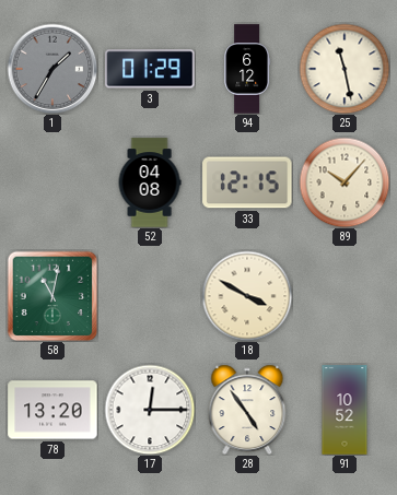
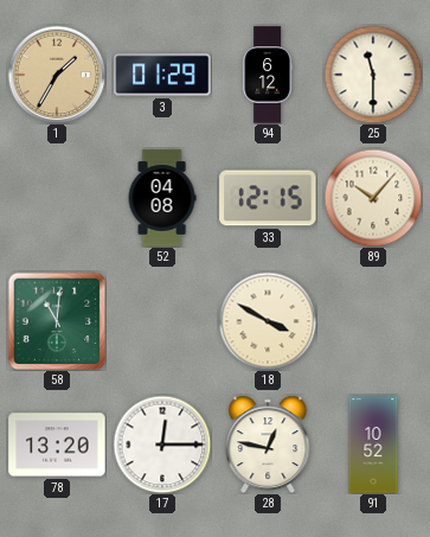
1 dial: grey -> champagne (57, 75)
25: 11:28 -> 11:30 (373, 75)
58: 11:02 -> 11:01 (57, 321)
28: 4:54 -> 12:47 (268, 445)
